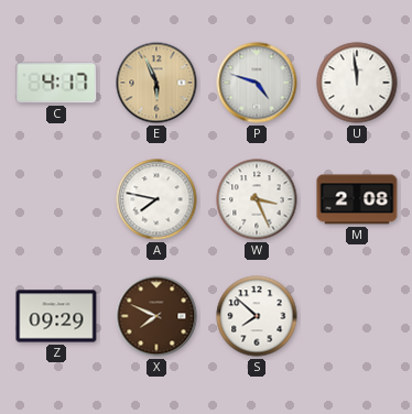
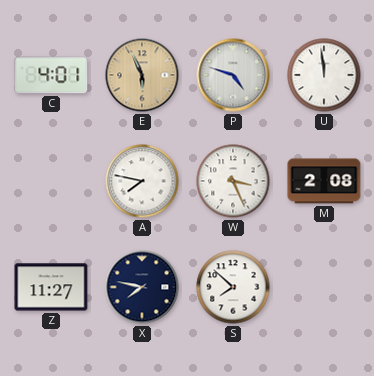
C: 4:17 -> 4:01 (51, 75)
Z: 09:29 -> 11:27 (51, 287)
X: 7:49 -> 7:47 (142, 287)
X dial: brown -> navy (142, 287)
